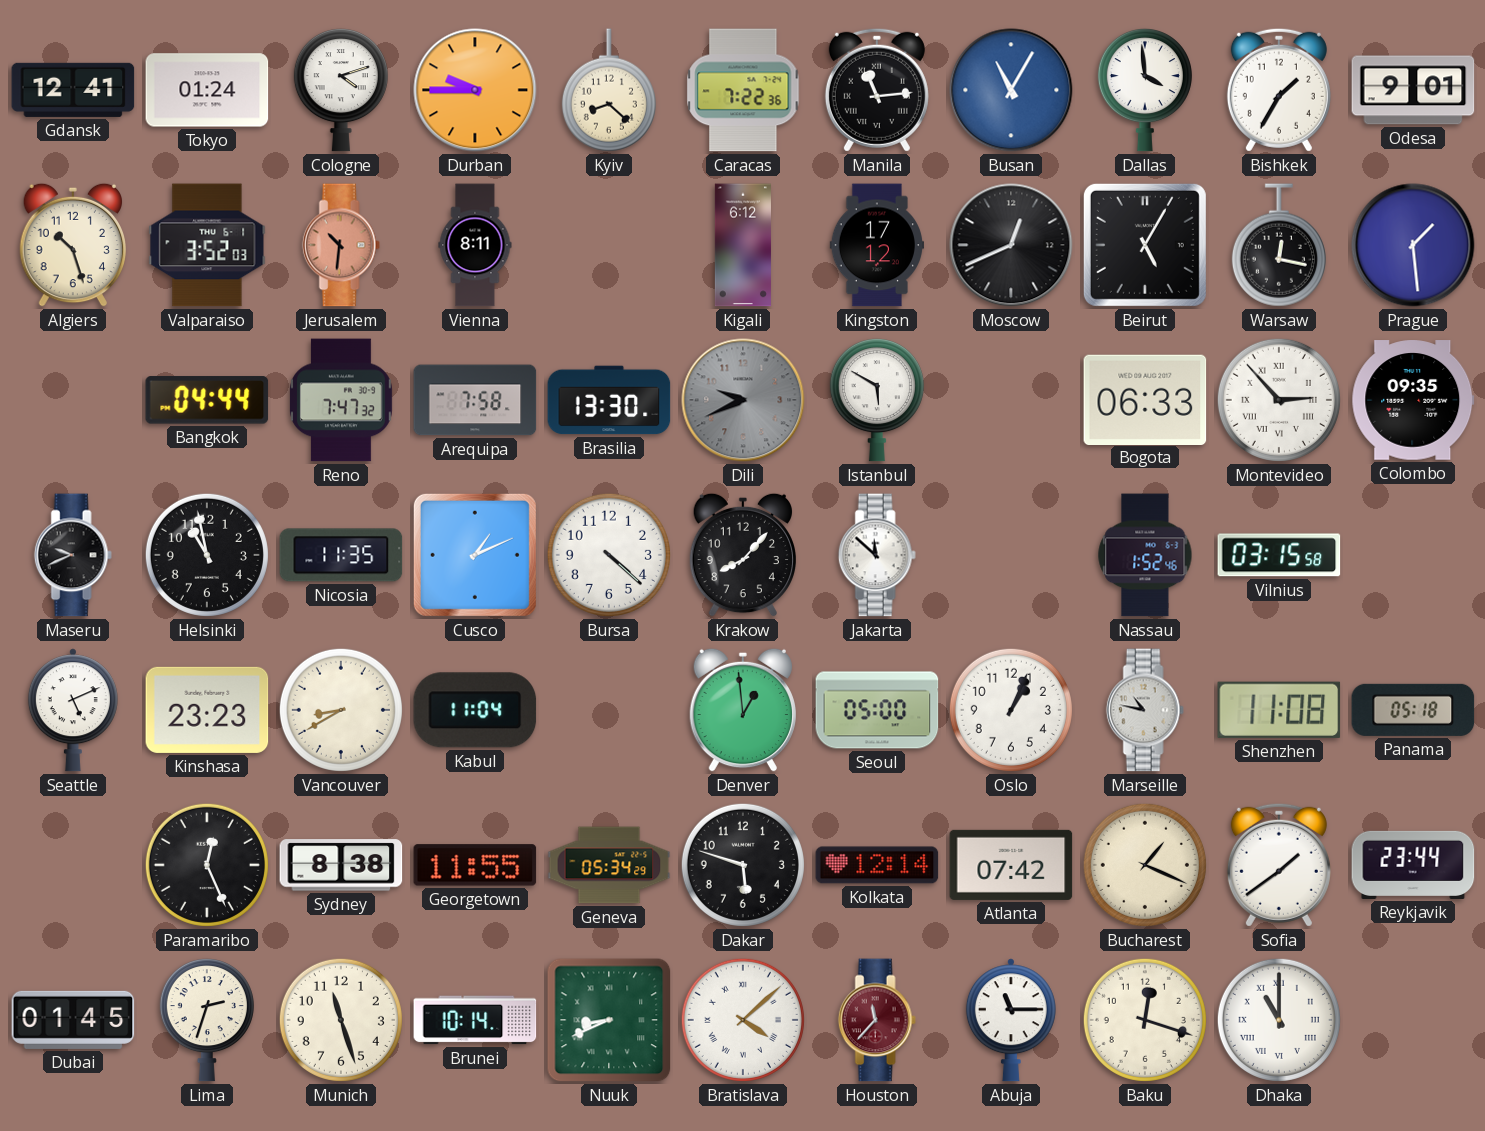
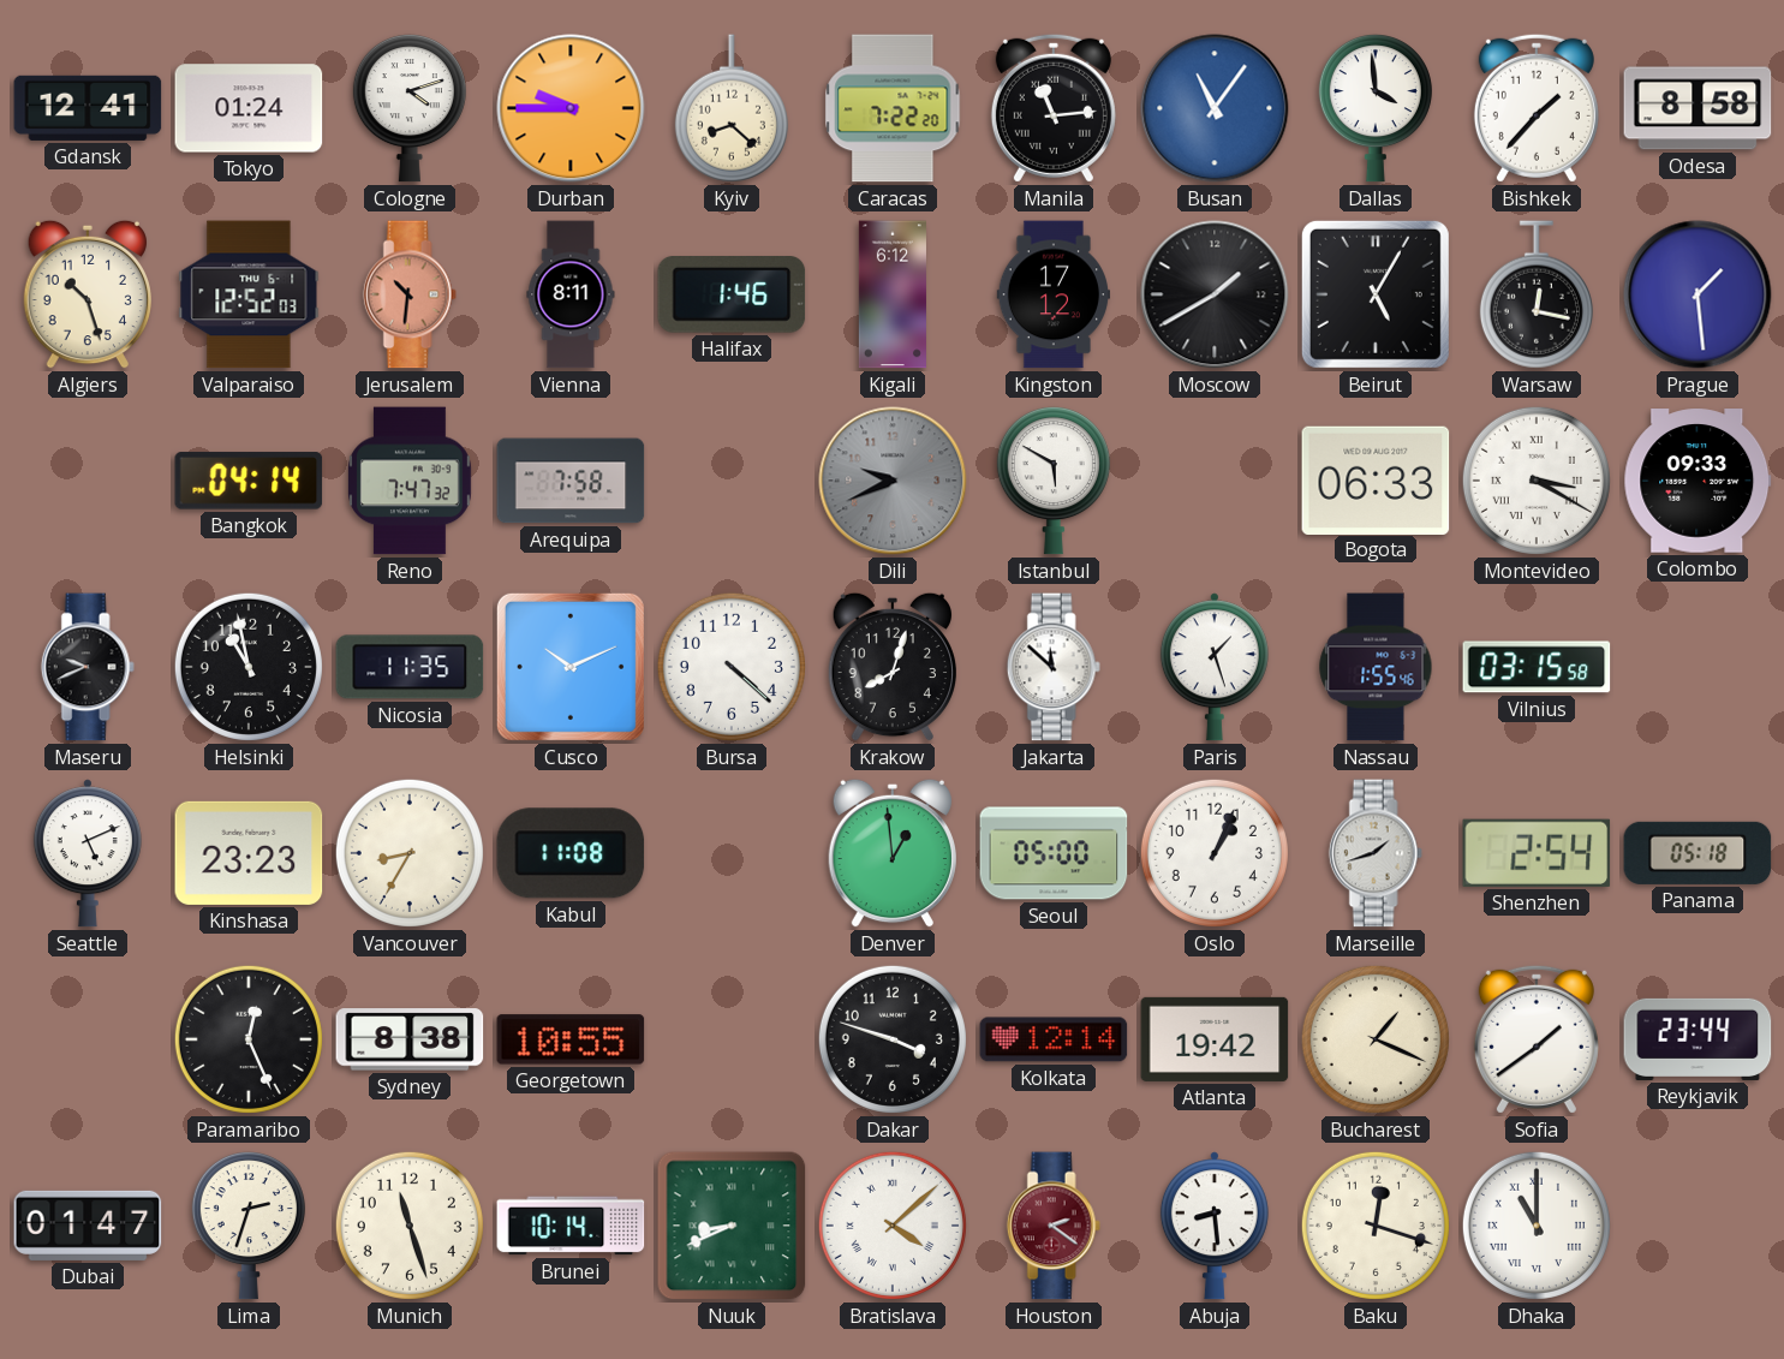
Caracas: 7:22:36 -> 7:22:20 (893, 108)
Busan: 11:05 -> 11:06 (1215, 108)
Bishkek: 1:35 -> 1:37 (1537, 108)
Odesa: 9:01 -> 8:58 (1698, 108)
Valparaiso: 3:52 -> 12:52 (249, 294)
Halifax: none -> 1:46 (732, 296)
Moscow: 12:41 -> 1:40 (1215, 294)
Bangkok: 04:44 -> 04:14 (249, 481)
Brasilia: 13:30 -> none (609, 400)
Montevideo: 2:53 -> 3:20 (1537, 481)
Colombo: 09:35 -> 09:33 (1698, 481)
Cusco: 1:11 -> 10:11 (571, 667)
Krakow: 8:07 -> 8:03 (891, 667)
Paris: none -> 1:27 (1215, 667)
Nassau: 1:52 -> 1:55 (1376, 667)
Vancouver: 8:40 -> 8:35 (410, 853)
Kabul: 11:04 -> 11:08 (571, 853)
Marseille: 10:47 -> 1:42 (1376, 853)
Shenzhen: 11:08 -> 2:54 (1537, 853)
Georgetown: 11:55 -> 10:55 (571, 1039)
Geneva: 05:34 -> none (609, 865)
Dakar: 5:48 -> 3:48 (893, 1039)
Atlanta: 07:42 -> 19:42 (1215, 1039)
Dubai: 01:45 -> 01:47 (88, 1226)
Houston: 11:37 -> 2:21 (1054, 1226)
Abuja: 11:15 -> 8:29 (1215, 1226)
